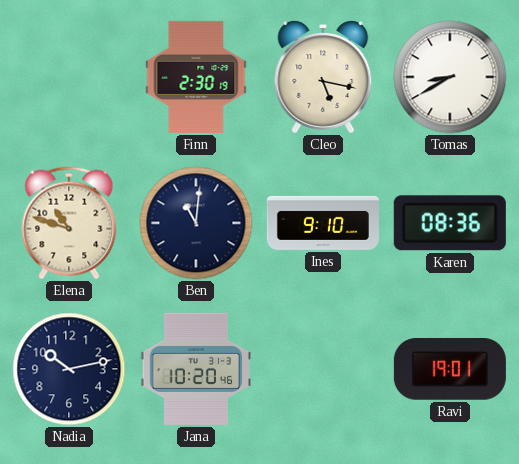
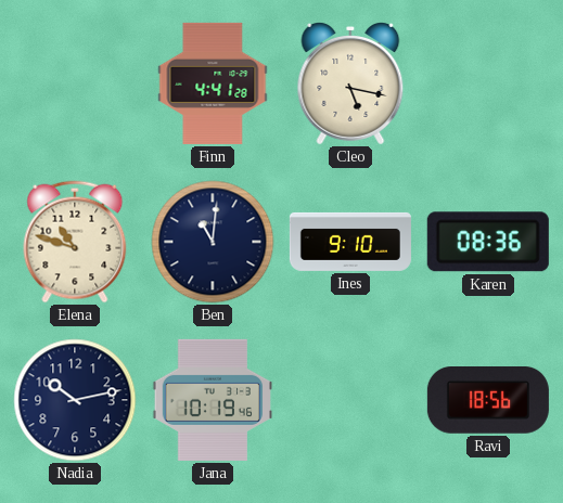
Finn: 2:30 -> 4:41 (213, 83)
Tomas: 8:40 -> none (450, 77)
Jana: 10:20 -> 10:19 (212, 400)
Ravi: 19:01 -> 18:56 (488, 401)
